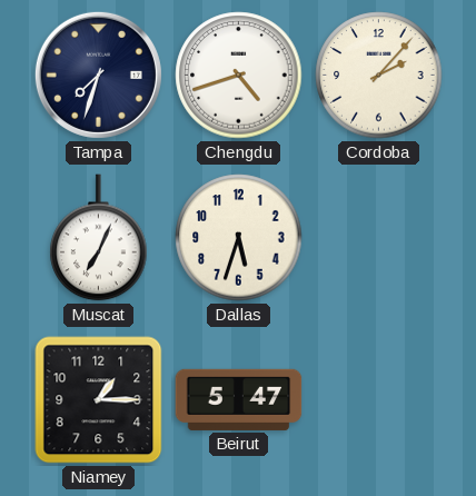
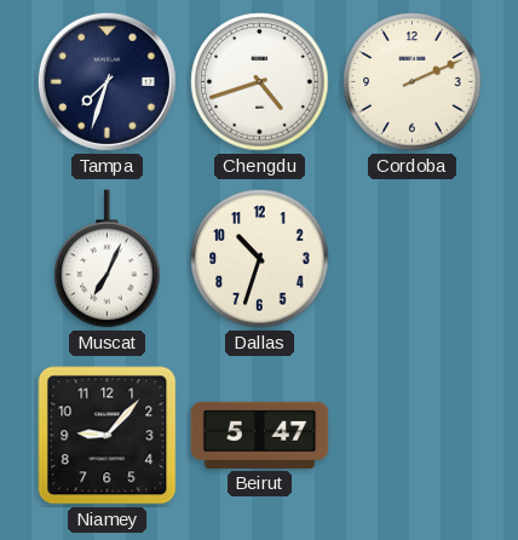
Cordoba: 2:07 -> 2:11 (413, 82)
Dallas: 5:33 -> 10:33 (260, 259)
Niamey: 1:15 -> 9:07 (108, 436)
